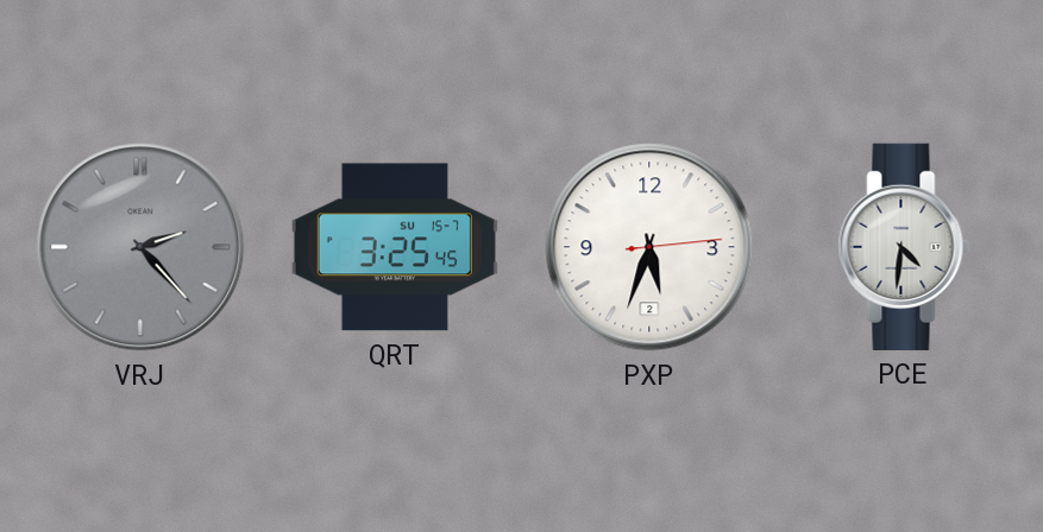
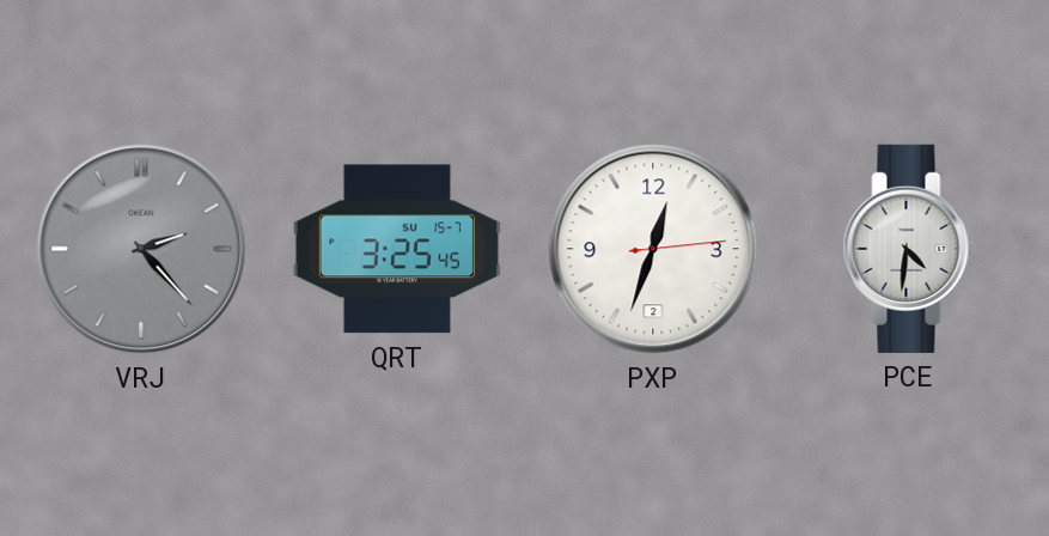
PXP: 5:33 -> 12:33 (653, 249)
